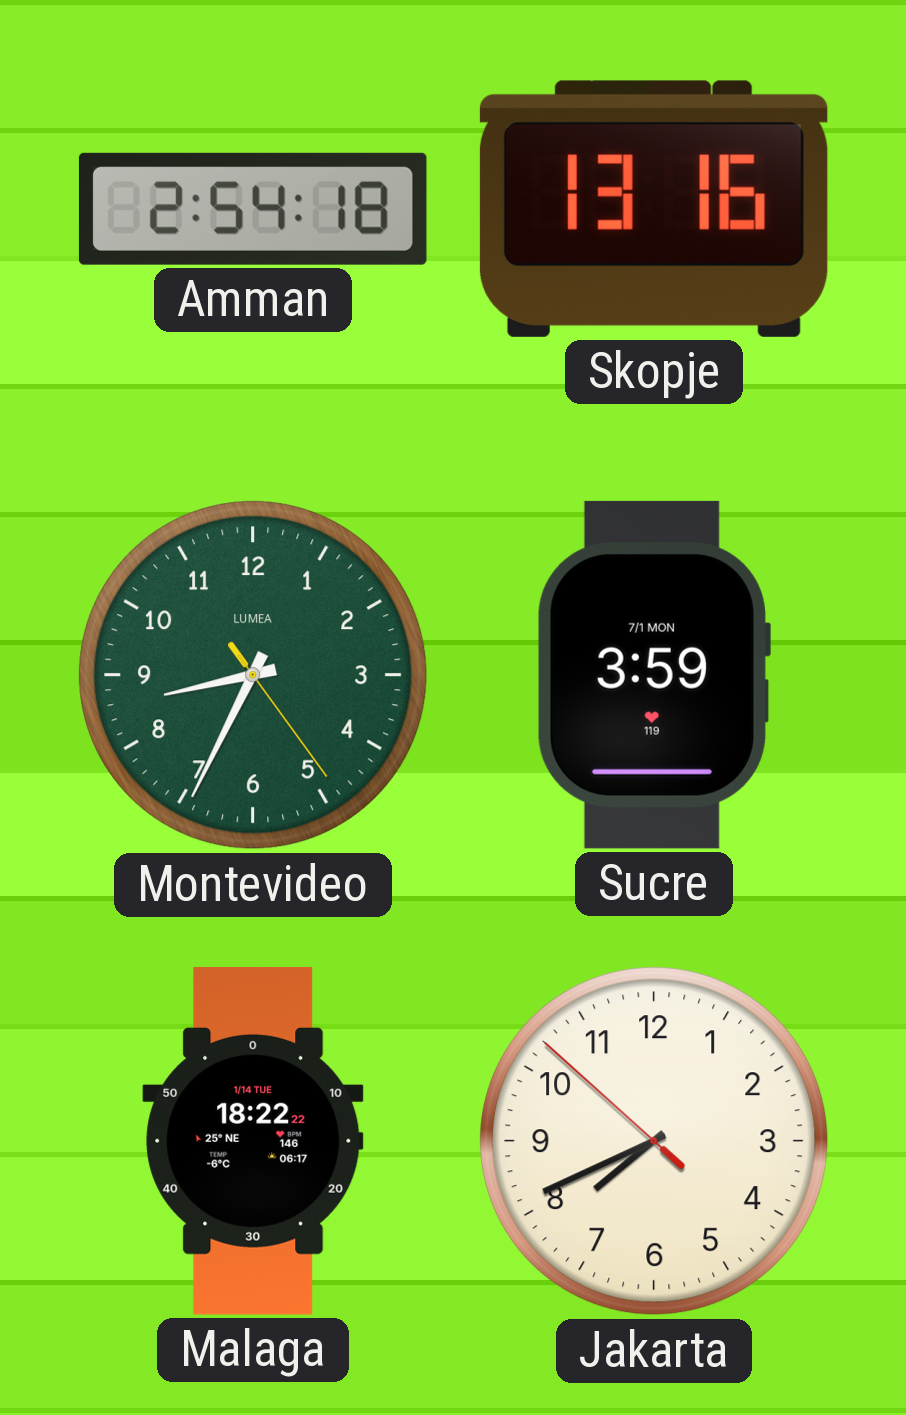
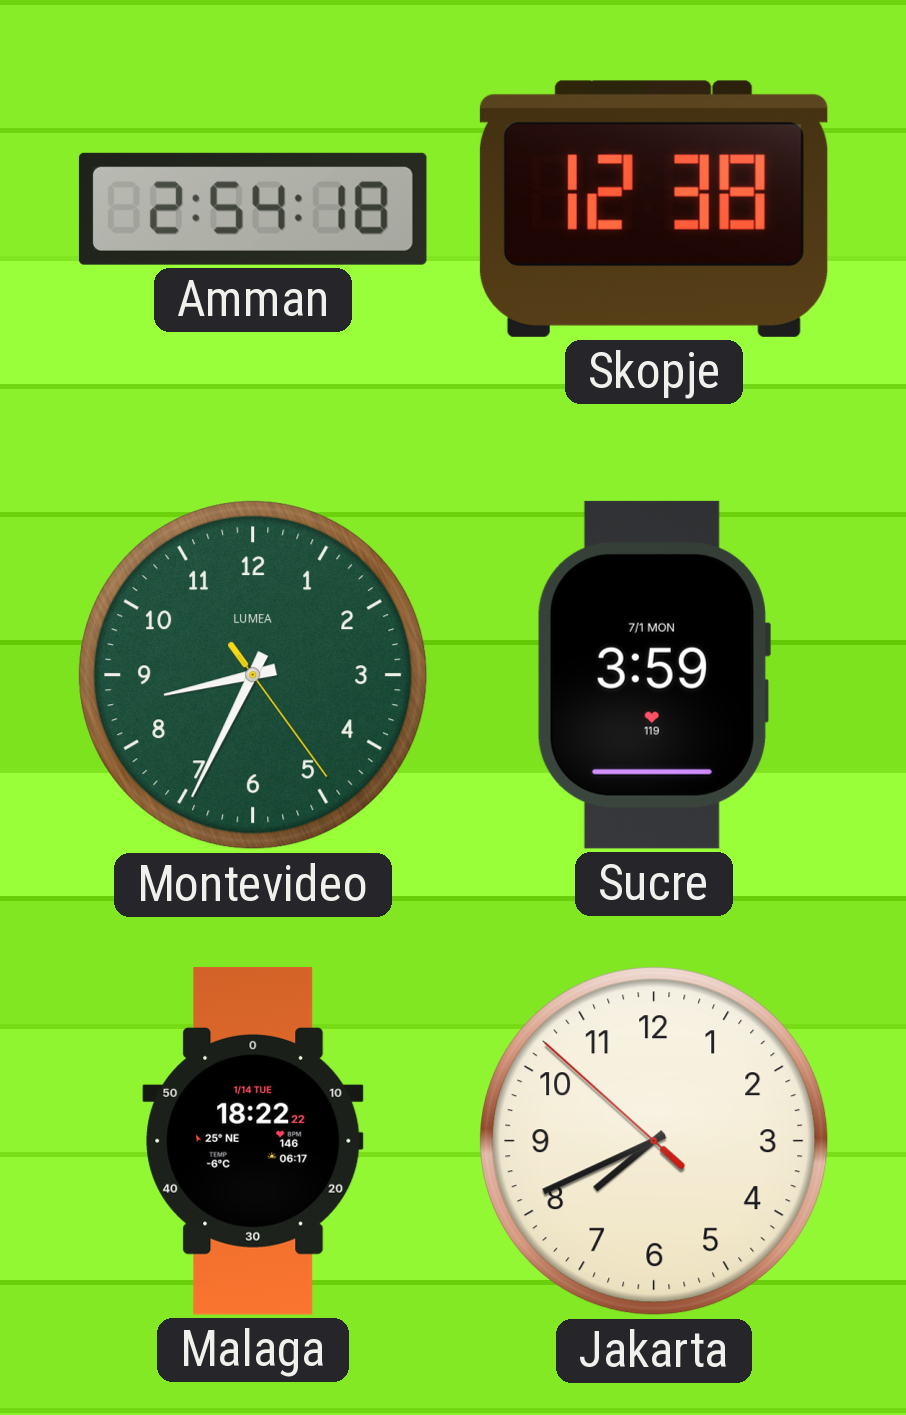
Skopje: 13:16 -> 12:38 (654, 209)
